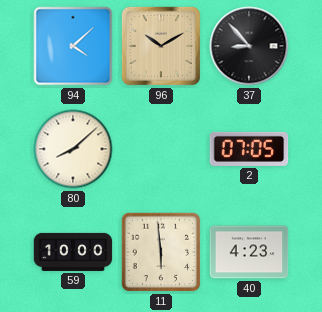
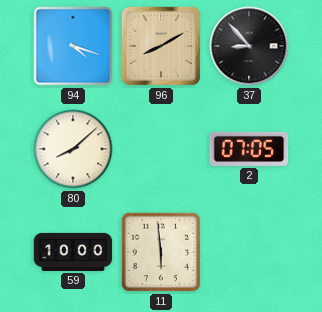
94: 4:08 -> 4:18 (73, 46)
96: 10:10 -> 8:10 (161, 46)
40: 4:23 -> none (249, 252)
